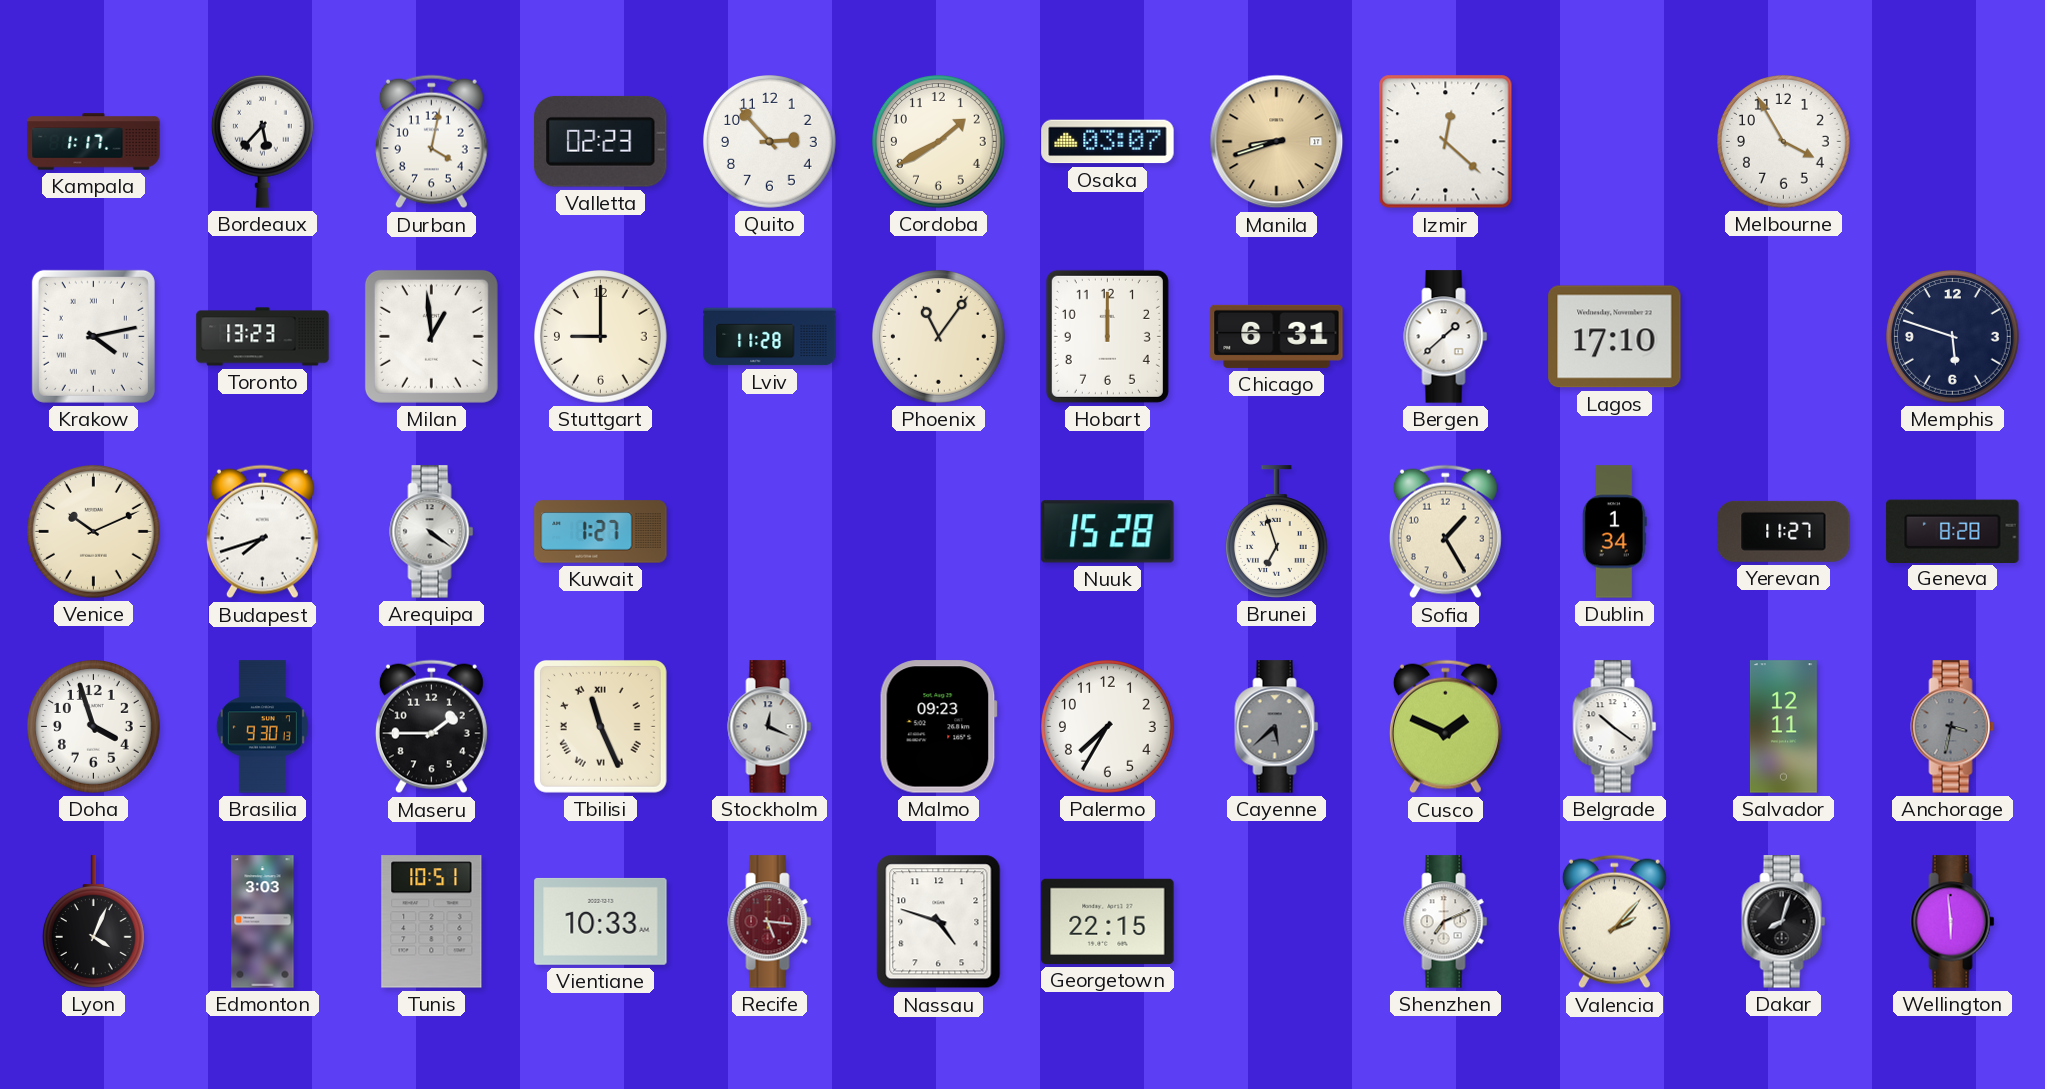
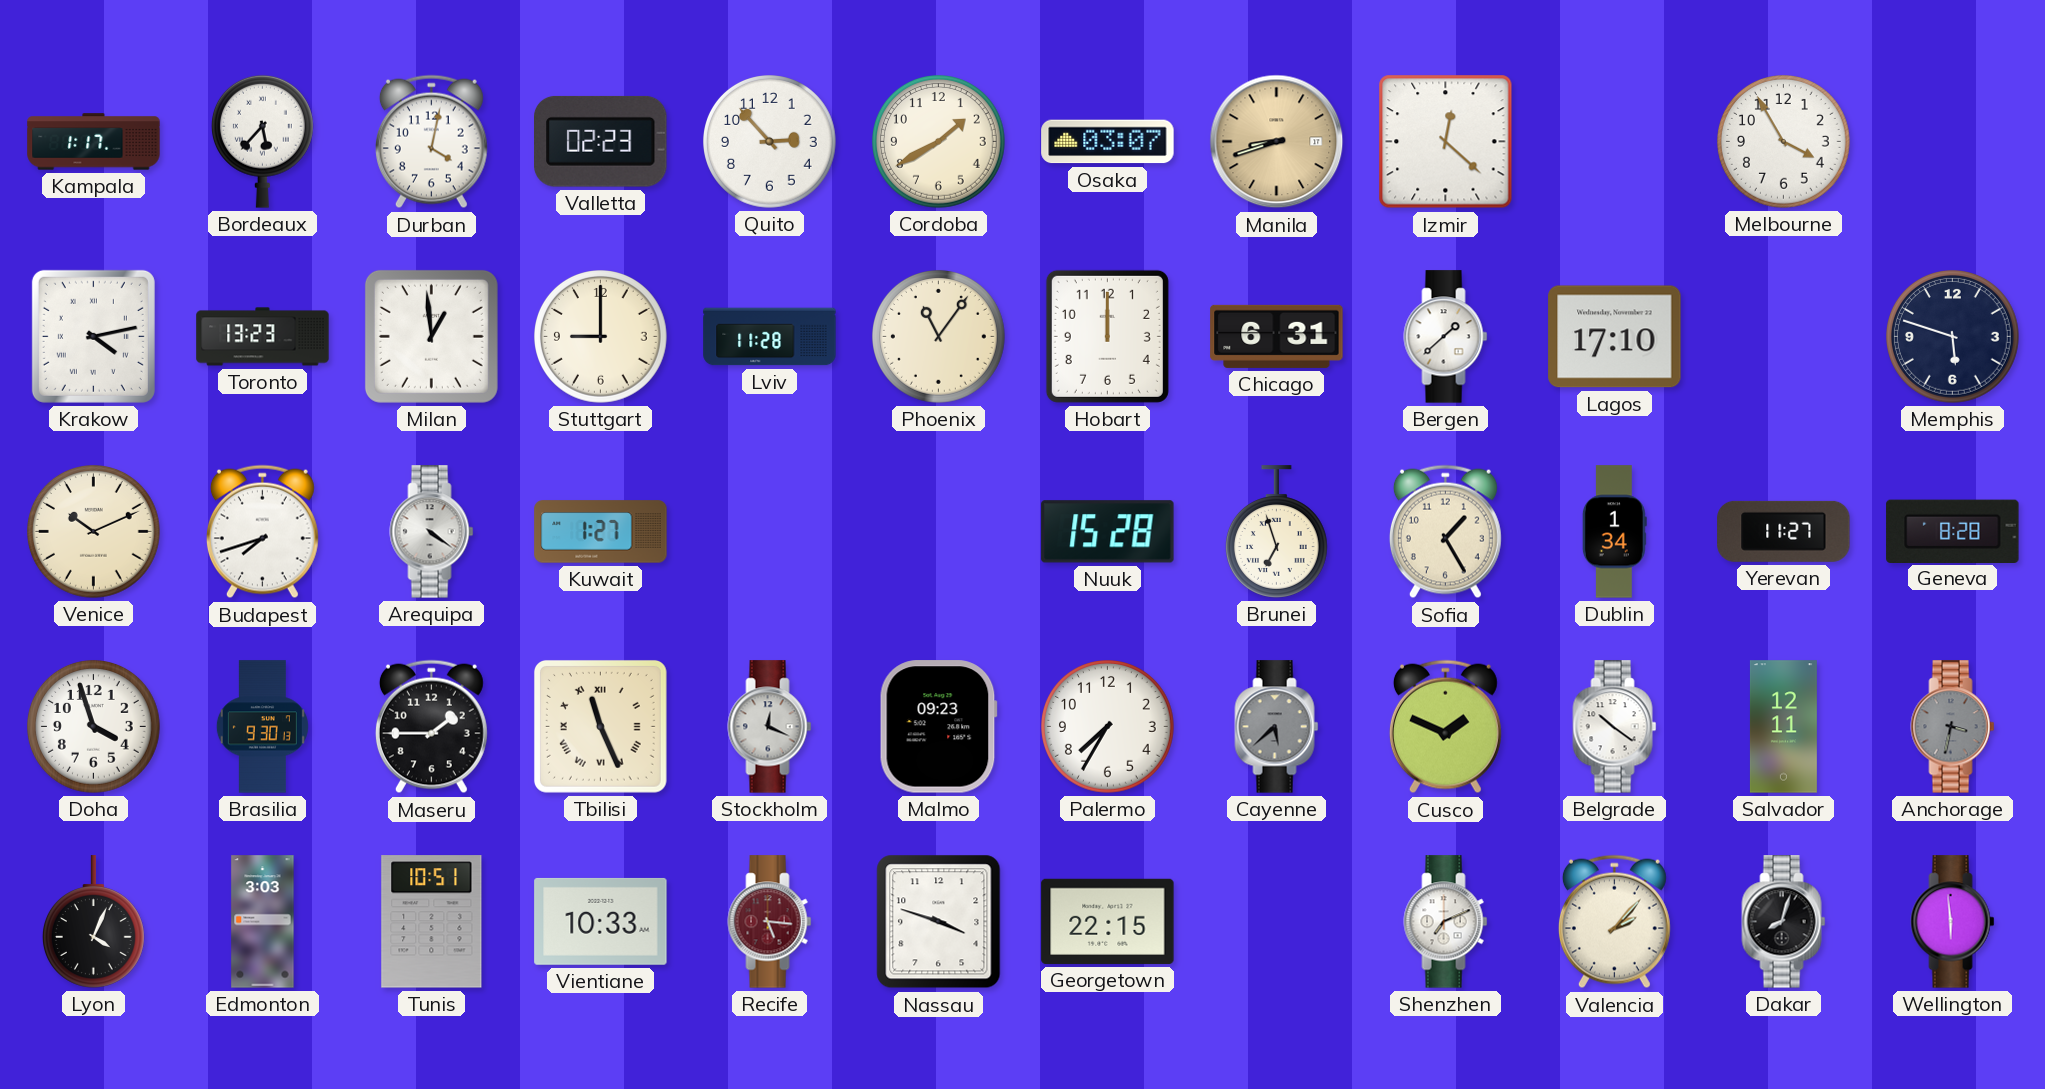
Nassau: 4:48 -> 3:48 (939, 922)
